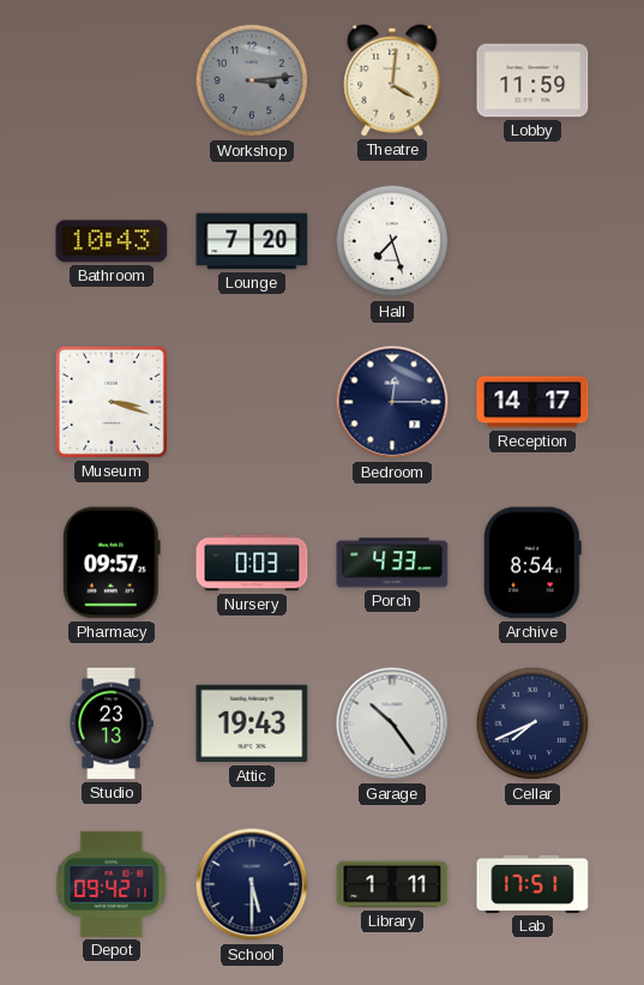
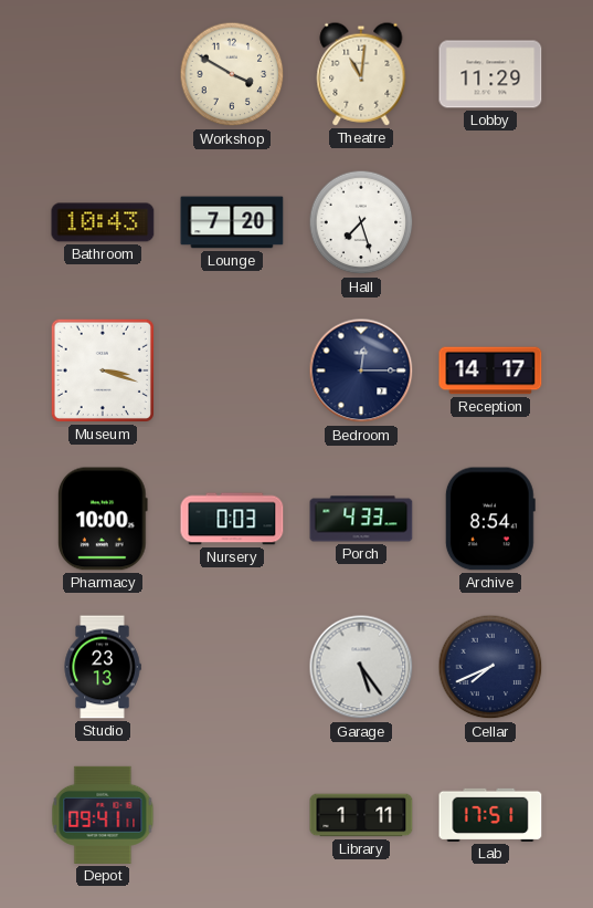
Workshop: 3:14 -> 3:50 (232, 74)
Workshop dial: grey -> cream (232, 74)
Theatre: 4:01 -> 11:01 (361, 74)
Lobby: 11:59 -> 11:29 (490, 74)
Pharmacy: 09:57 -> 10:00 (104, 519)
Attic: 19:43 -> none (252, 723)
Garage: 10:24 -> 5:24 (361, 667)
Depot: 09:42 -> 09:41 (103, 815)
School: 5:30 -> none (252, 884)
